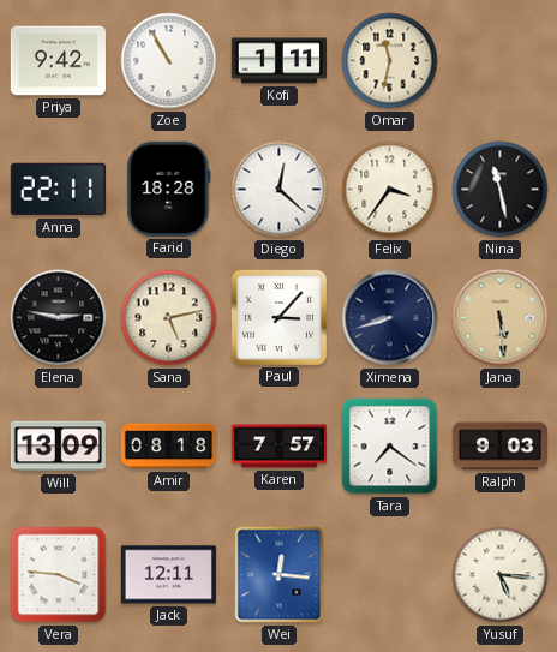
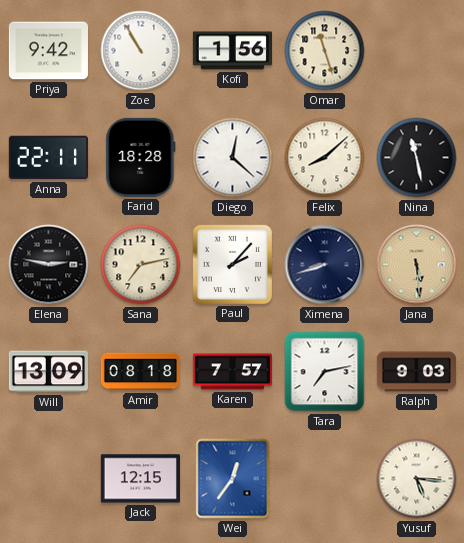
Kofi: 1:11 -> 1:56 (232, 51)
Omar: 11:32 -> 11:27 (325, 51)
Felix: 3:36 -> 8:08 (325, 158)
Sana: 5:13 -> 7:13 (141, 265)
Paul: 3:07 -> 2:07 (232, 264)
Tara: 7:21 -> 7:13 (325, 372)
Vera: 3:46 -> none (59, 575)
Jack: 12:11 -> 12:15 (140, 479)
Wei: 12:16 -> 12:36 (233, 479)
